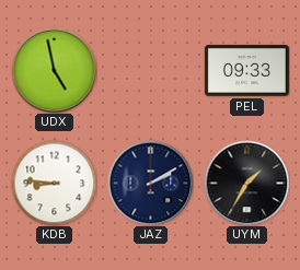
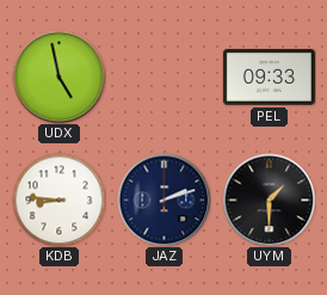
JAZ: 2:10 -> 2:12 (163, 199)
UYM: 1:35 -> 1:30 (269, 199)
